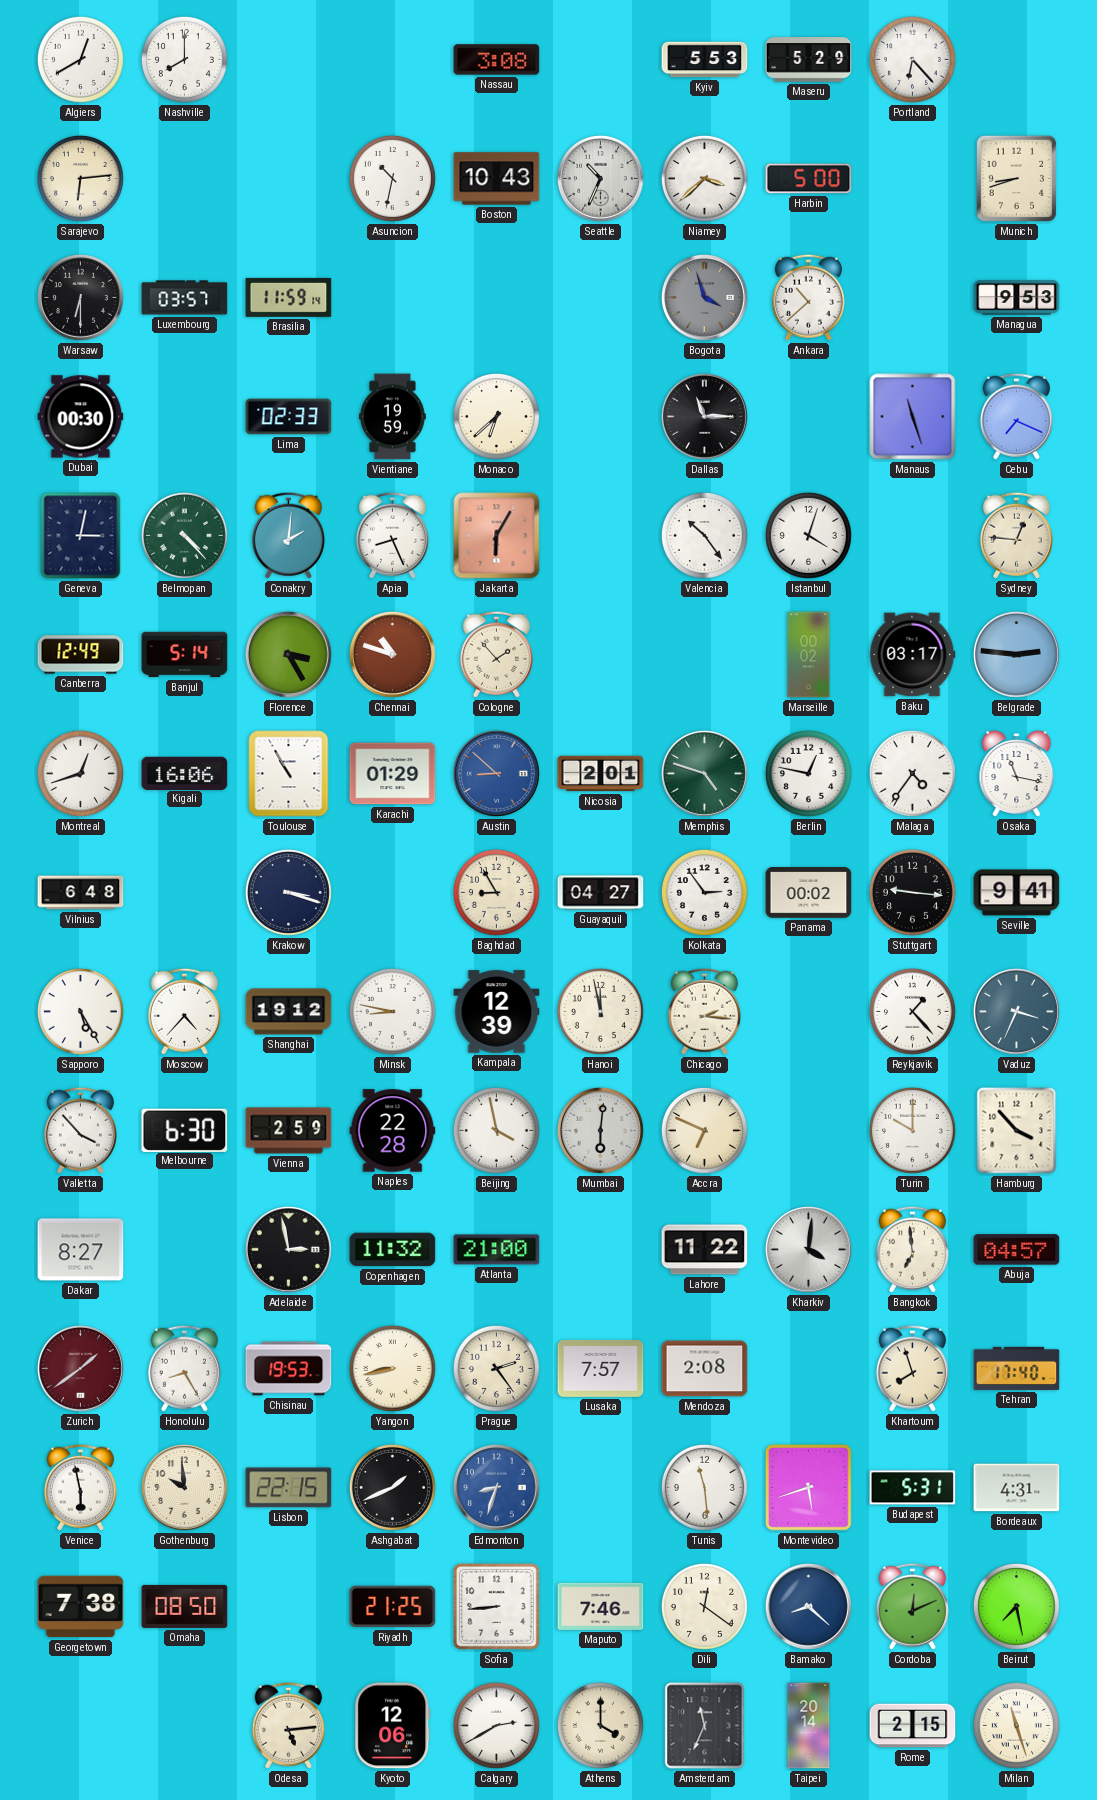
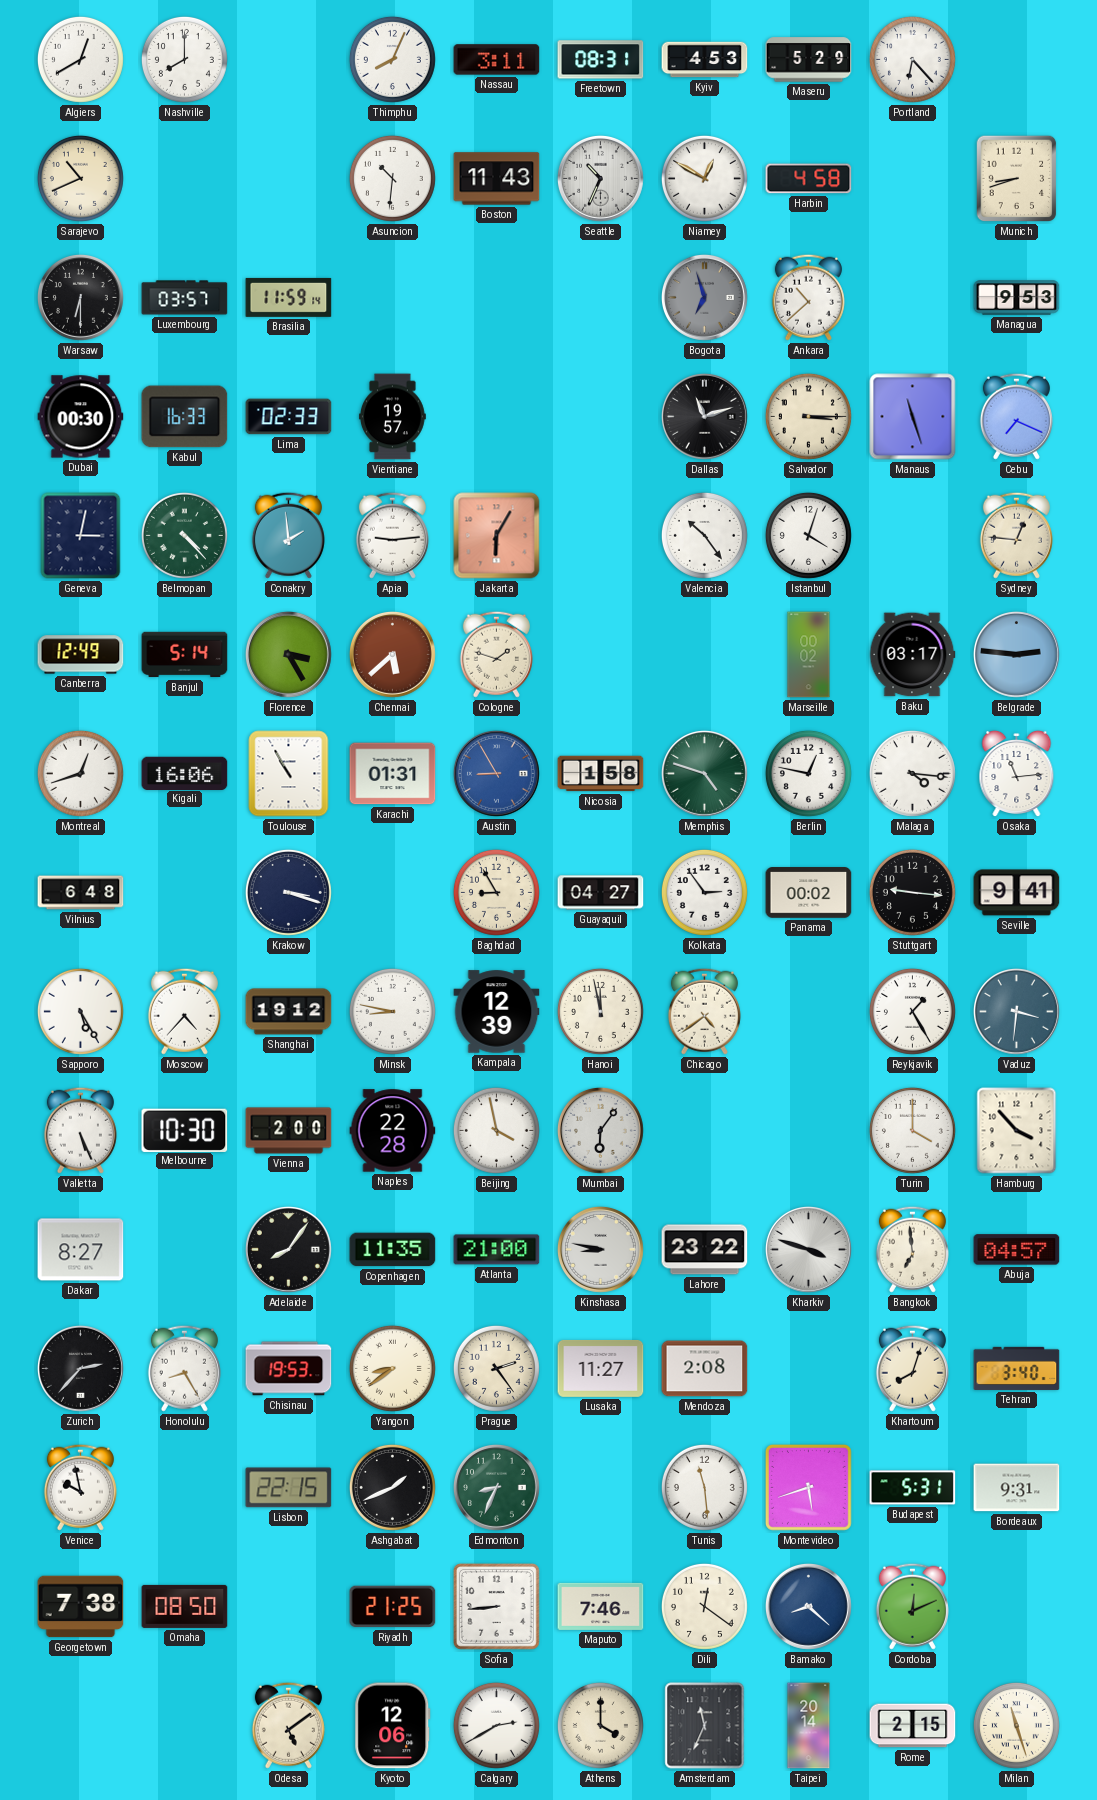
Thimphu: none -> 8:04 (392, 59)
Nassau: 3:08 -> 3:11 (497, 60)
Freetown: none -> 08:31 (601, 60)
Kyiv: 5:53 -> 4:53 (705, 60)
Sarajevo: 6:14 -> 10:41 (80, 178)
Asuncion: 10:32 -> 10:31 (392, 178)
Boston: 10:43 -> 11:43 (497, 179)
Niamey: 3:38 -> 12:50 (704, 178)
Harbin: 5:00 -> 4:58 (809, 179)
Bogota: 3:57 -> 6:57 (704, 297)
Kabul: none -> 16:33 (185, 417)
Vientiane: 19:59 -> 19:57 (392, 417)
Monaco: 6:38 -> none (496, 416)
Dallas: 11:15 -> 11:12 (704, 416)
Salvador: none -> 3:15 (808, 416)
Conakry: 2:01 -> 1:59 (288, 535)
Apia: 8:26 -> 9:14 (392, 535)
Chennai: 10:48 -> 5:38 (392, 654)
Cologne: 1:53 -> 1:48 (496, 654)
Karachi: 01:29 -> 01:31 (393, 774)
Austin: 8:52 -> 8:55 (496, 773)
Nicosia: 2:01 -> 1:58 (601, 774)
Malaga: 4:36 -> 4:16 (912, 773)
Osaka: 11:17 -> 11:14 (1017, 774)
Chicago: 2:16 -> 4:39 (704, 1011)
Reykjavik: 1:23 -> 1:25 (912, 1011)
Vaduz: 3:34 -> 3:31 (1016, 1011)
Valletta: 3:53 -> 5:26 (80, 1130)
Melbourne: 6:30 -> 10:30 (185, 1130)
Vienna: 2:59 -> 2:00 (289, 1131)
Mumbai: 6:01 -> 6:06 (600, 1130)
Accra: 6:49 -> none (704, 1130)
Turin: 10:00 -> 4:00 (912, 1130)
Adelaide: 2:58 -> 8:06 (288, 1249)
Copenhagen: 11:32 -> 11:35 (393, 1250)
Kinshasa: none -> 8:47 (600, 1249)
Lahore: 11:22 -> 23:22 (705, 1250)
Kharkiv: 4:01 -> 3:48 (808, 1249)
Zurich: 1:39 -> 2:37 (80, 1368)
Zurich dial: burgundy -> black (80, 1368)
Yangon: 8:43 -> 8:39 (392, 1368)
Lusaka: 7:57 -> 11:27 (601, 1368)
Khartoum: 7:57 -> 8:03 (912, 1368)
Tehran: 17:40 -> 3:40 (1017, 1368)
Venice: 5:58 -> 9:58 (80, 1487)
Gothenburg: 9:59 -> none (184, 1487)
Edmonton: 8:33 -> 8:34 (496, 1487)
Edmonton dial: blue -> green (496, 1487)
Bordeaux: 4:31 -> 9:31 (1017, 1488)
Beirut: 7:28 -> none (1016, 1606)
Odesa: 5:14 -> 5:09 (288, 1725)
